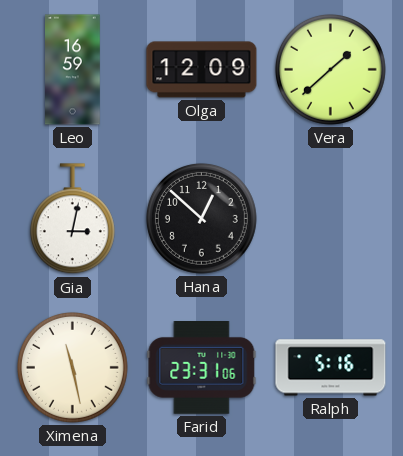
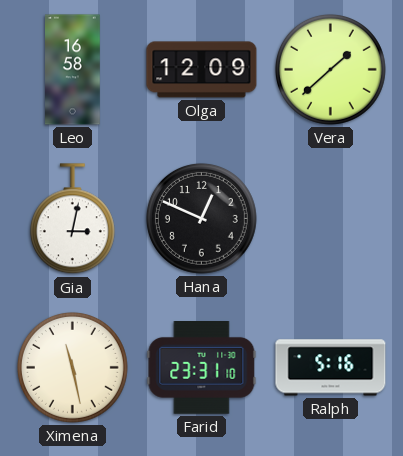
Leo: 16:59 -> 16:58 (73, 70)
Hana: 12:52 -> 12:49 (201, 218)
Farid: 23:31:06 -> 23:31:10 (202, 368)
